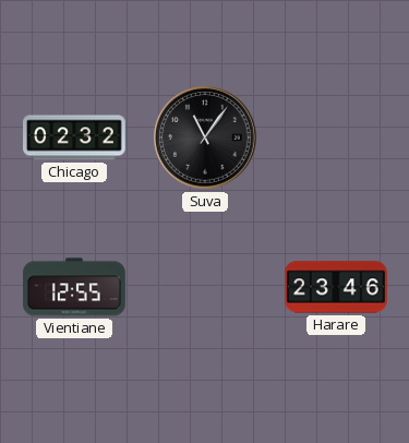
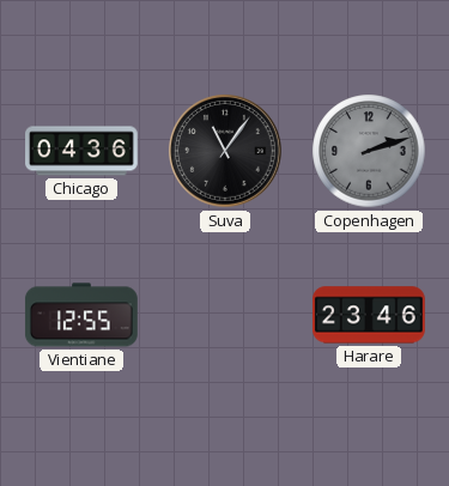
Chicago: 02:32 -> 04:36 (83, 151)
Copenhagen: none -> 2:12 (369, 151)
